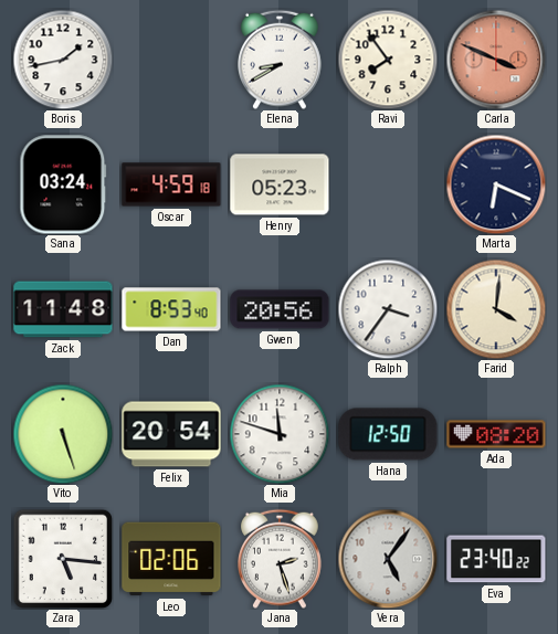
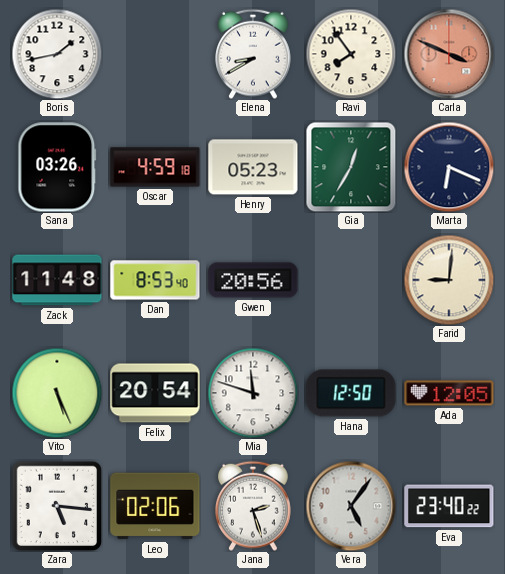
Sana: 03:24 -> 03:26 (57, 167)
Gia: none -> 12:35 (351, 167)
Ralph: 3:36 -> none (388, 309)
Farid: 4:01 -> 9:01 (449, 280)
Vito: 5:27 -> 5:26 (57, 393)
Ada: 08:20 -> 12:05 (449, 393)
